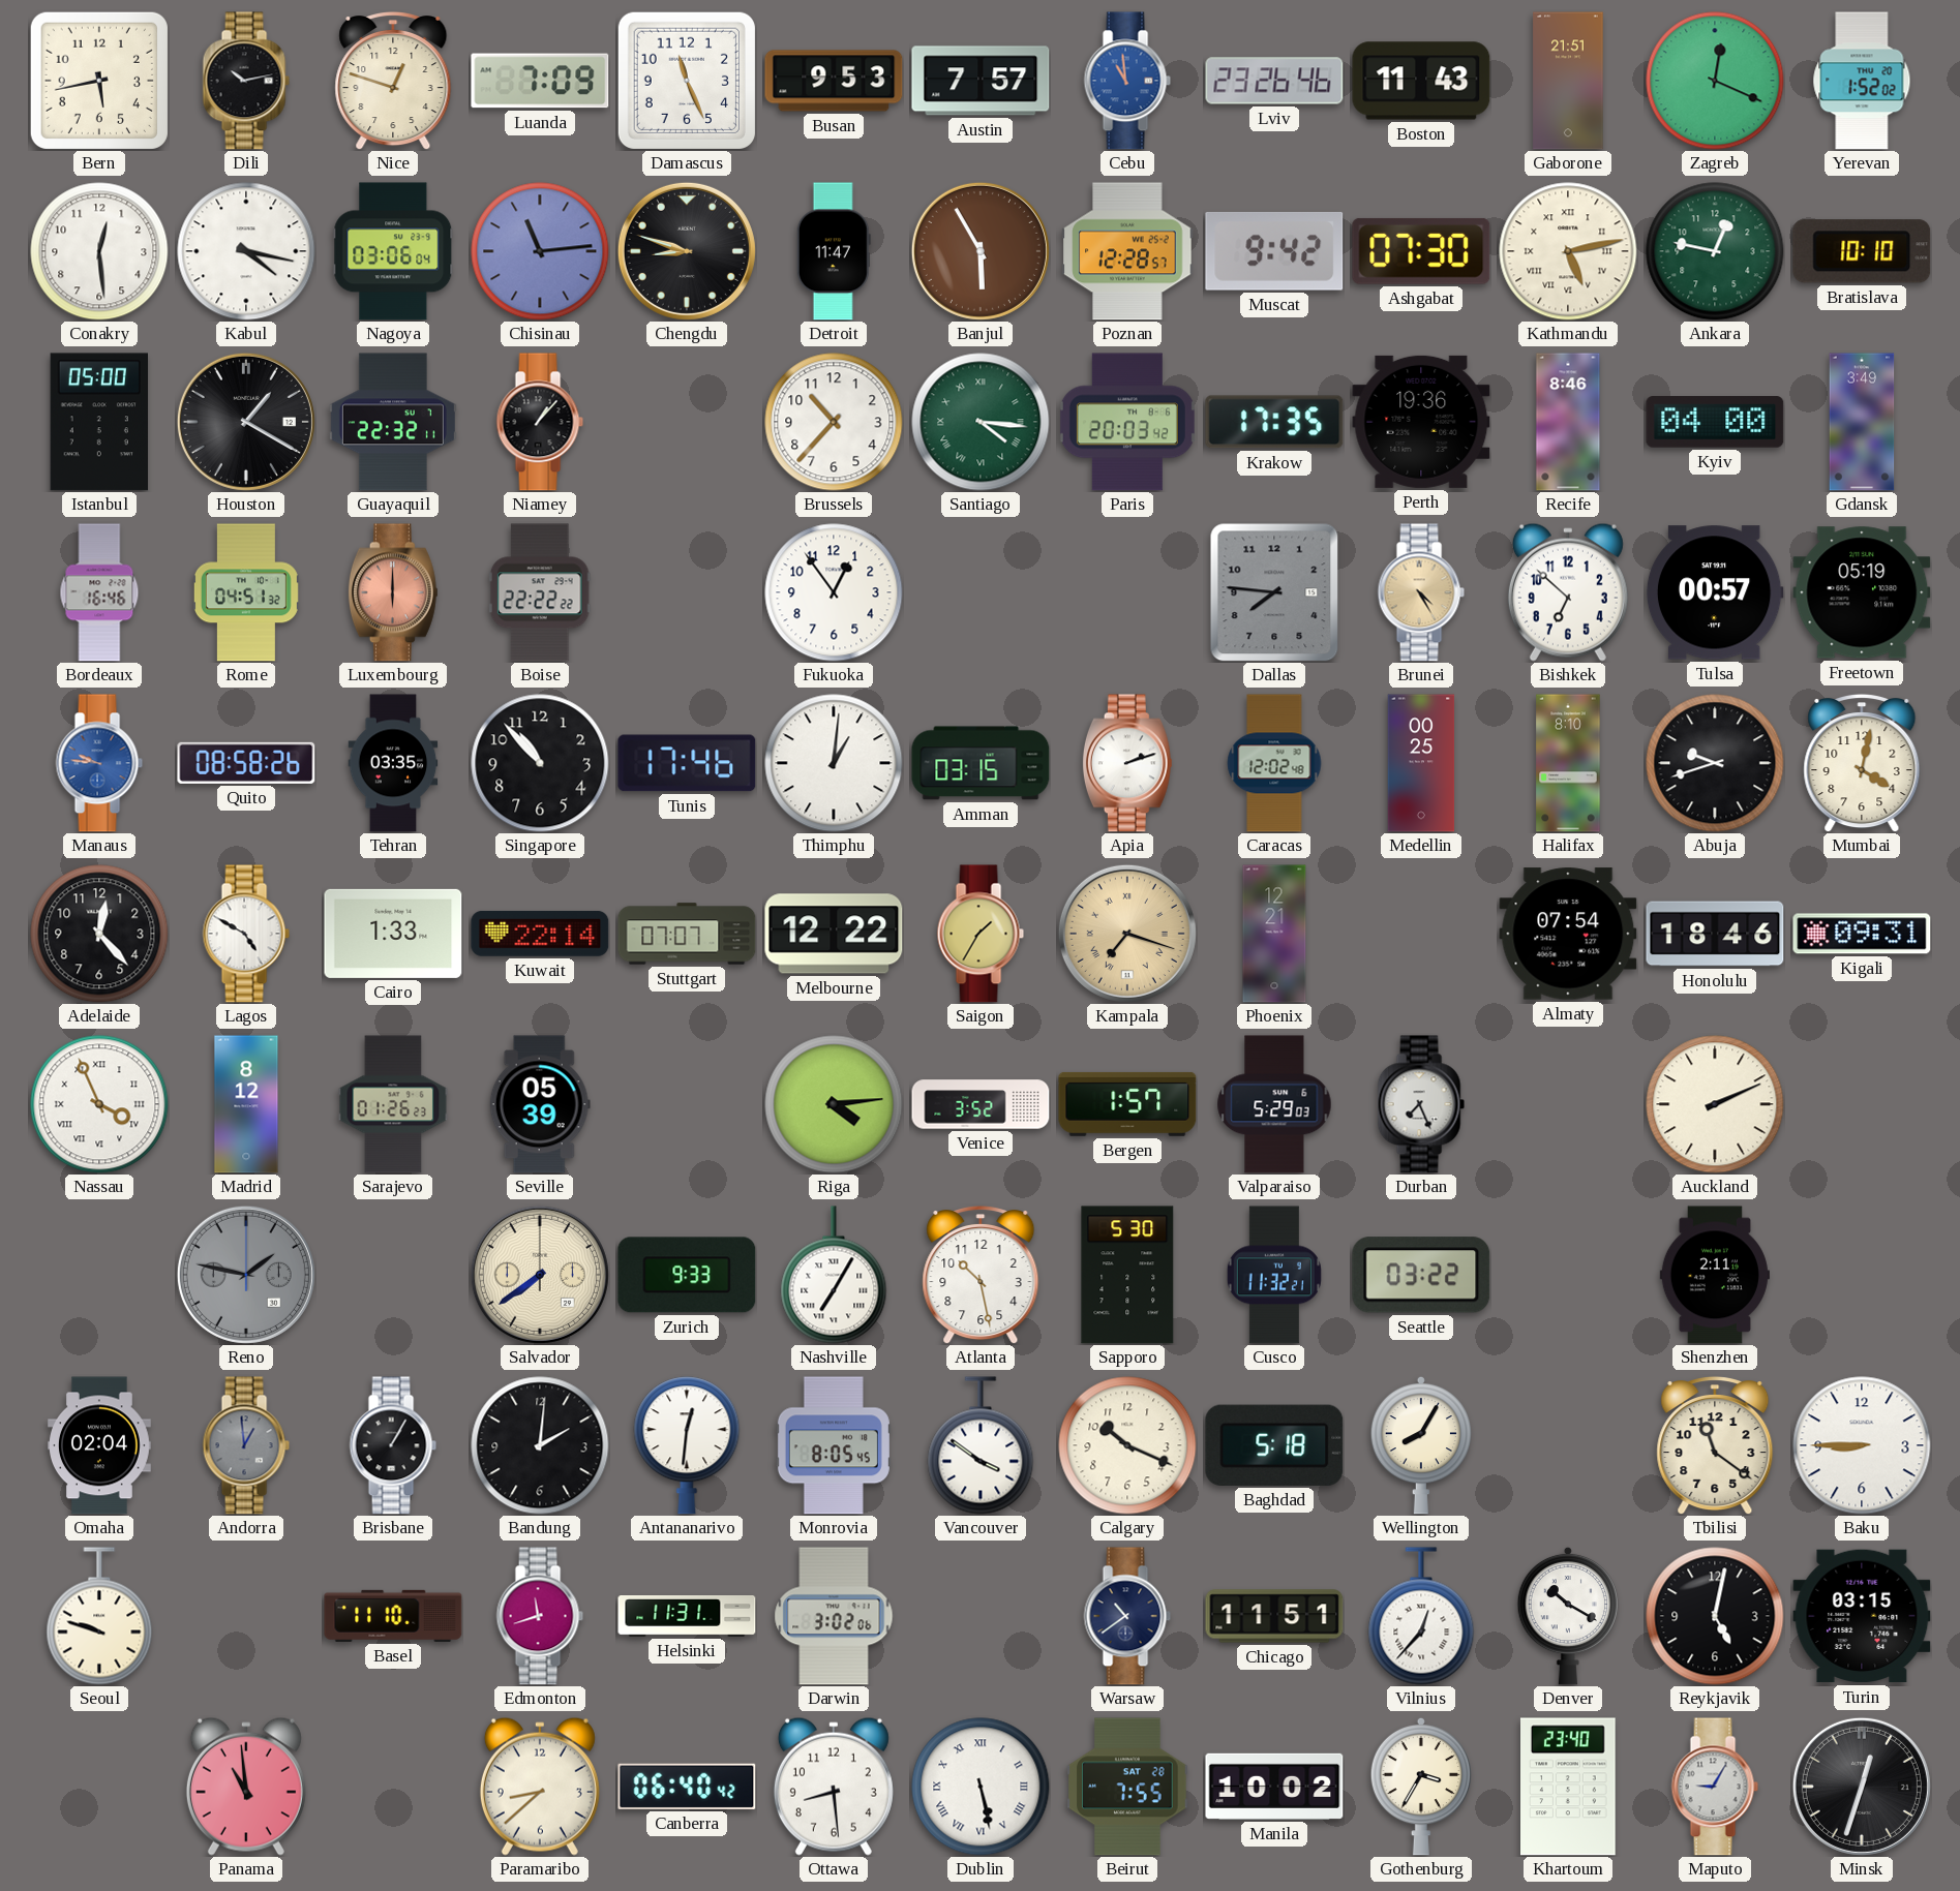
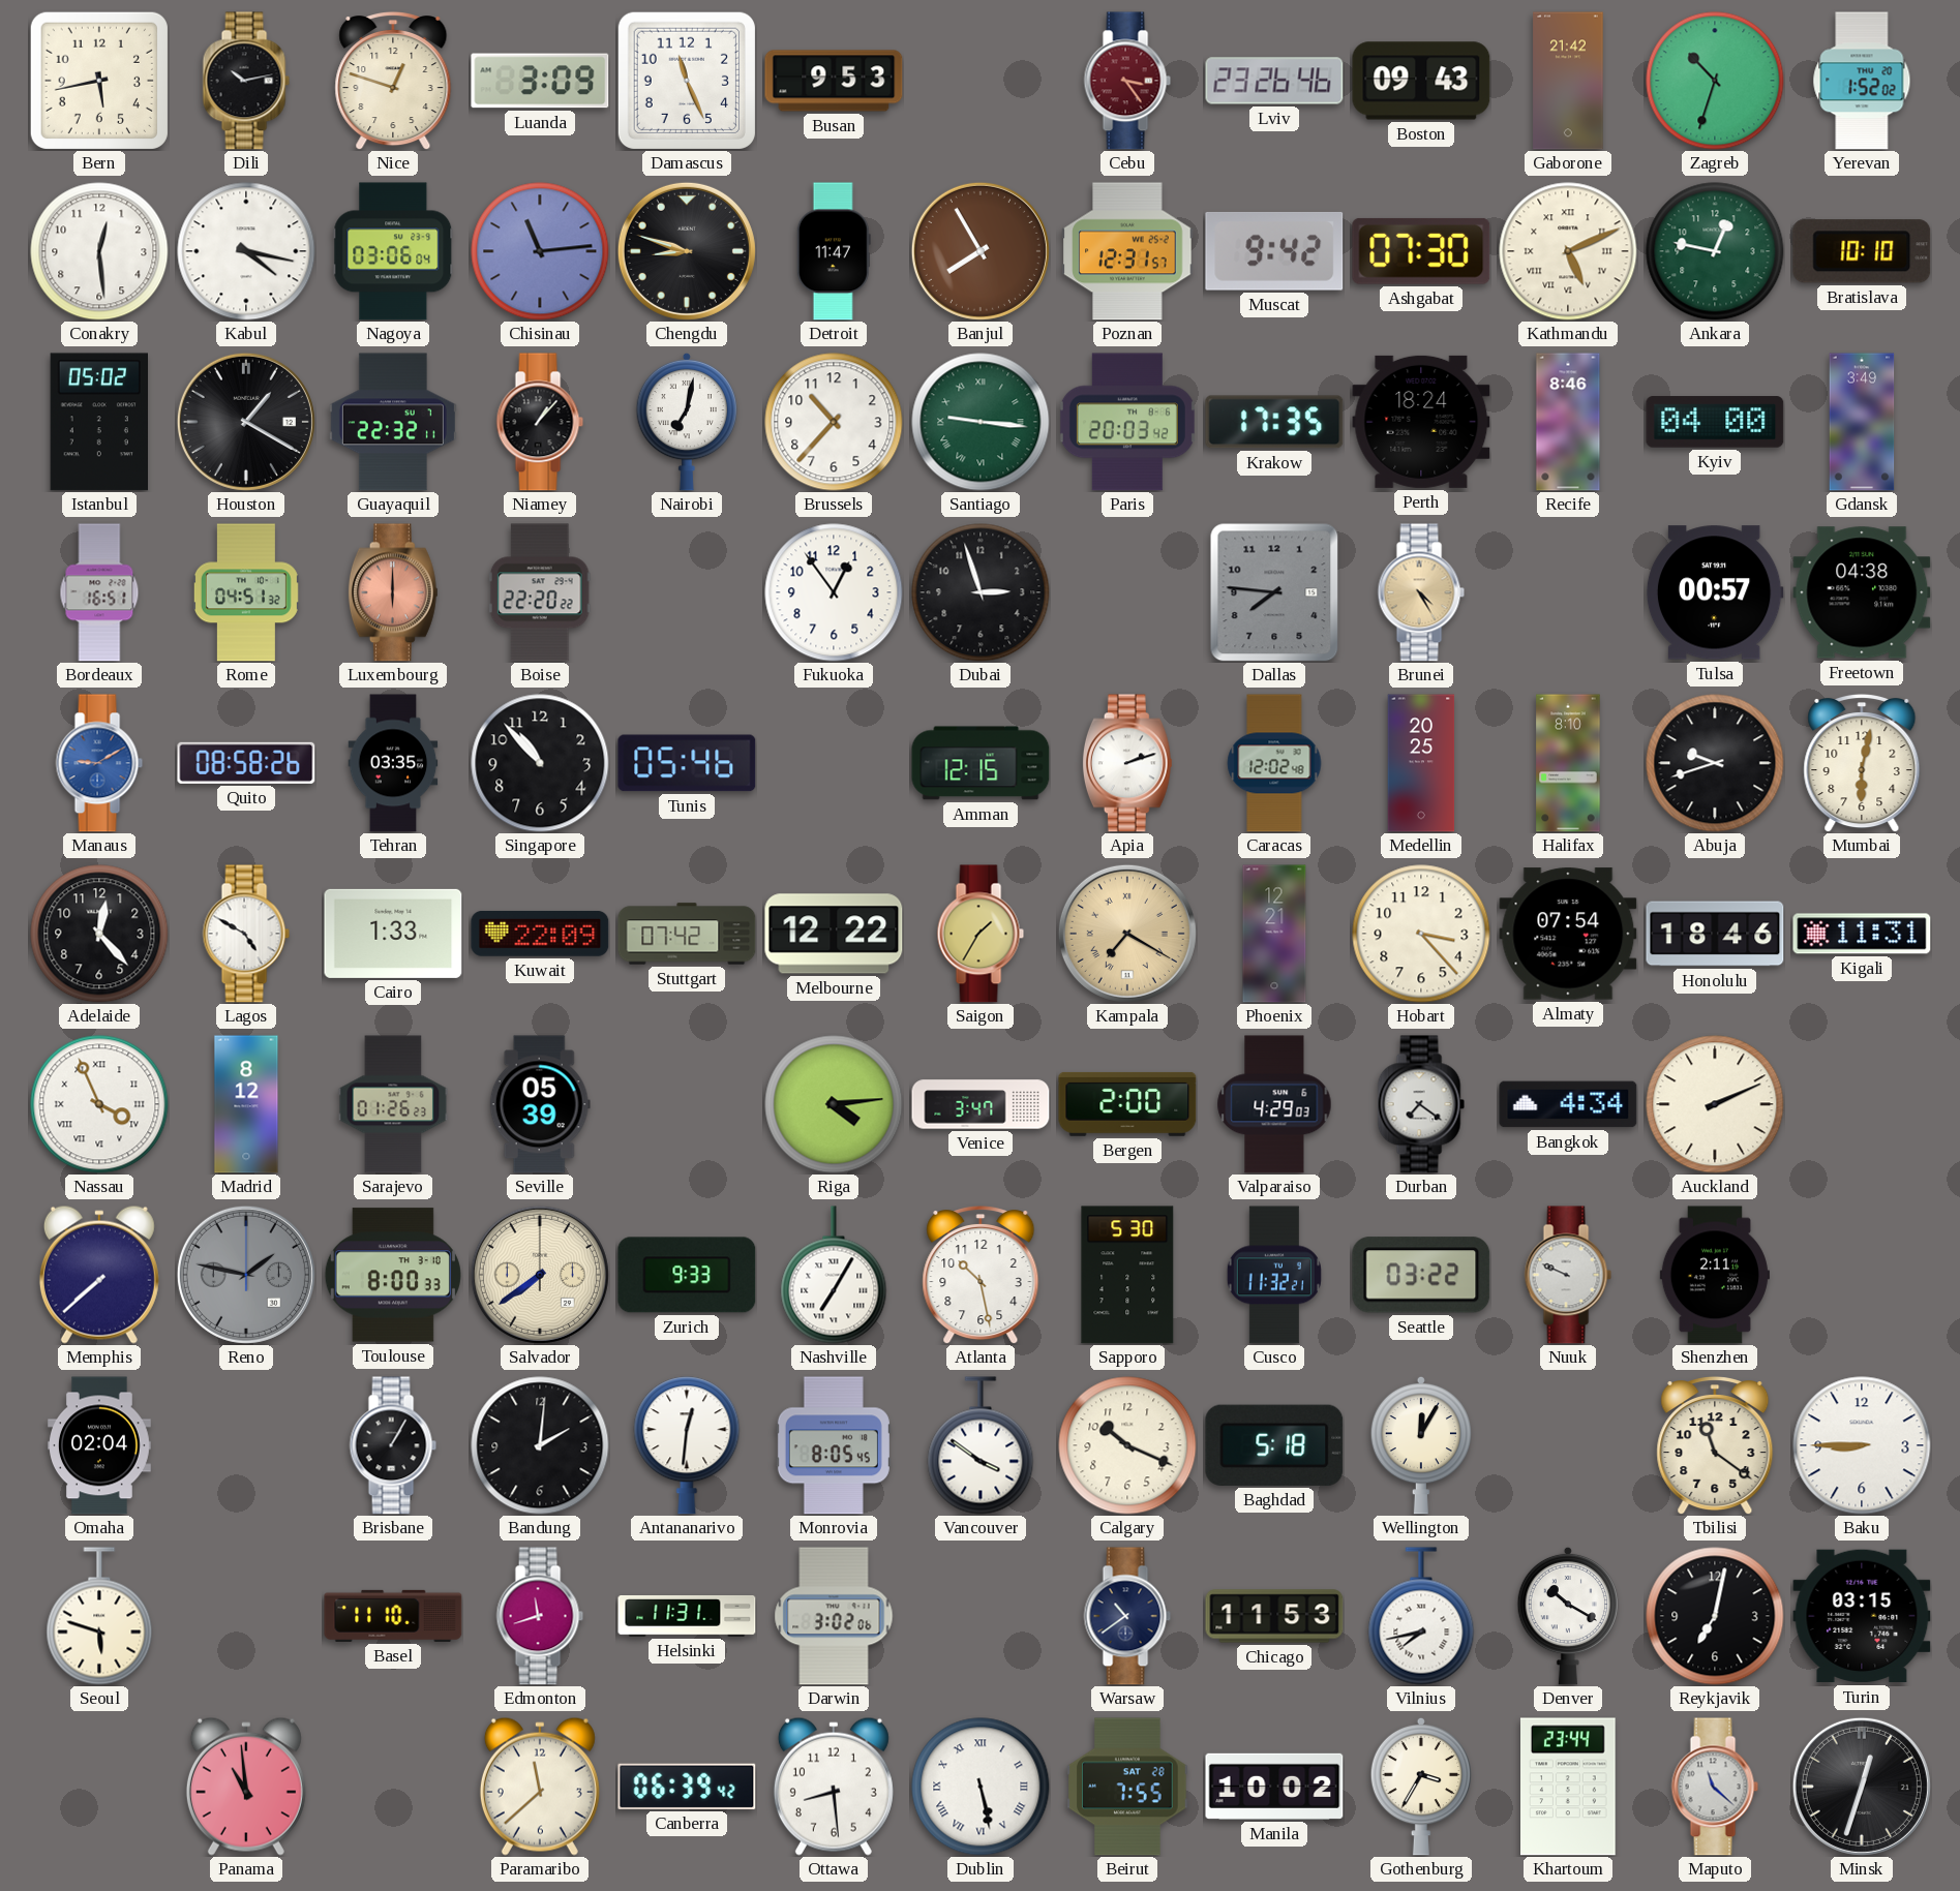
Luanda: 7:09 -> 3:09 (540, 81)
Austin: 7:57 -> none (981, 81)
Cebu: 10:59 -> 3:24 (1127, 81)
Cebu dial: blue -> burgundy (1127, 81)
Boston: 11:43 -> 09:43 (1421, 81)
Gaborone: 21:51 -> 21:42 (1568, 81)
Zagreb: 12:19 -> 10:33 (1715, 81)
Banjul: 5:55 -> 7:55 (981, 251)
Poznan: 12:28 -> 12:31 (1127, 251)
Kathmandu: 5:13 -> 5:11 (1568, 251)
Istanbul: 05:00 -> 05:02 (98, 422)
Nairobi: none -> 7:02 (686, 422)
Santiago: 4:16 -> 9:16 (981, 422)
Perth: 19:36 -> 18:24 (1421, 422)
Bordeaux: 16:46 -> 16:51 (99, 592)
Boise: 22:22 -> 22:20 (540, 592)
Dubai: none -> 2:57 (981, 592)
Bishkek: 6:52 -> none (1568, 592)
Freetown: 05:19 -> 04:38 (1862, 592)
Manaus: 9:46 -> 9:10 (99, 763)
Tunis: 17:46 -> 05:46 (687, 763)
Thimphu: 1:01 -> none (834, 763)
Amman: 03:15 -> 12:15 (981, 763)
Medellin: 00:25 -> 20:25 (1421, 763)
Mumbai: 4:02 -> 6:02 (1862, 763)
Kuwait: 22:14 -> 22:09 (540, 934)
Stuttgart: 07:07 -> 07:42 (687, 934)
Kampala: 7:18 -> 7:20 (1127, 934)
Hobart: none -> 3:23 (1421, 934)
Kigali: 09:31 -> 11:31 (1862, 934)
Venice: 3:52 -> 3:47 (981, 1104)
Bergen: 1:57 -> 2:00 (1127, 1104)
Valparaiso: 5:29 -> 4:29 (1274, 1104)
Durban: 7:26 -> 7:21 (1421, 1104)
Bangkok: none -> 4:34 (1568, 1104)
Memphis: none -> 7:38 (99, 1275)
Toulouse: none -> 8:00 (393, 1275)
Nuuk: none -> 9:49 (1568, 1275)
Andorra: 12:59 -> none (246, 1445)
Wellington: 8:05 -> 12:05 (1420, 1445)
Seoul: 9:48 -> 5:48 (99, 1616)
Chicago: 11:51 -> 11:53 (1274, 1616)
Vilnius: 12:37 -> 7:43 (1421, 1616)
Reykjavik: 5:02 -> 7:02 (1715, 1616)
Paramaribo: 8:38 -> 11:38 (540, 1787)
Canberra: 06:40 -> 06:39 (687, 1787)
Khartoum: 23:40 -> 23:44 (1569, 1787)
Maputo: 9:05 -> 11:22 (1715, 1787)
